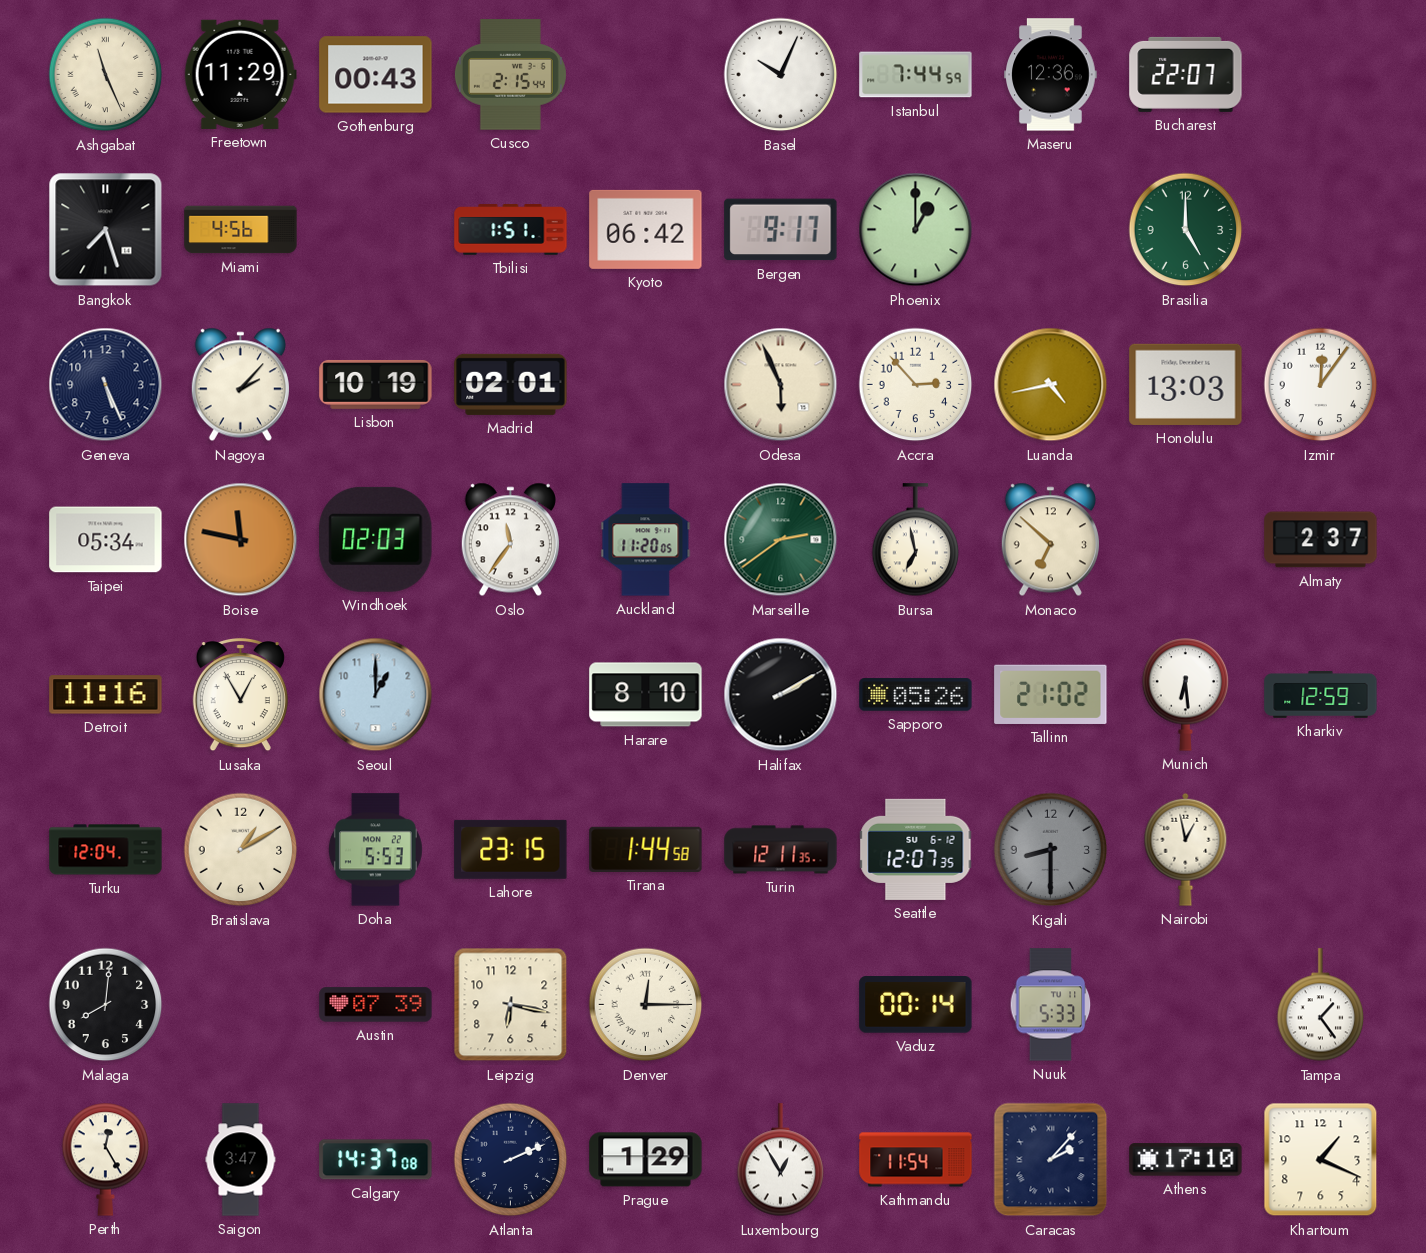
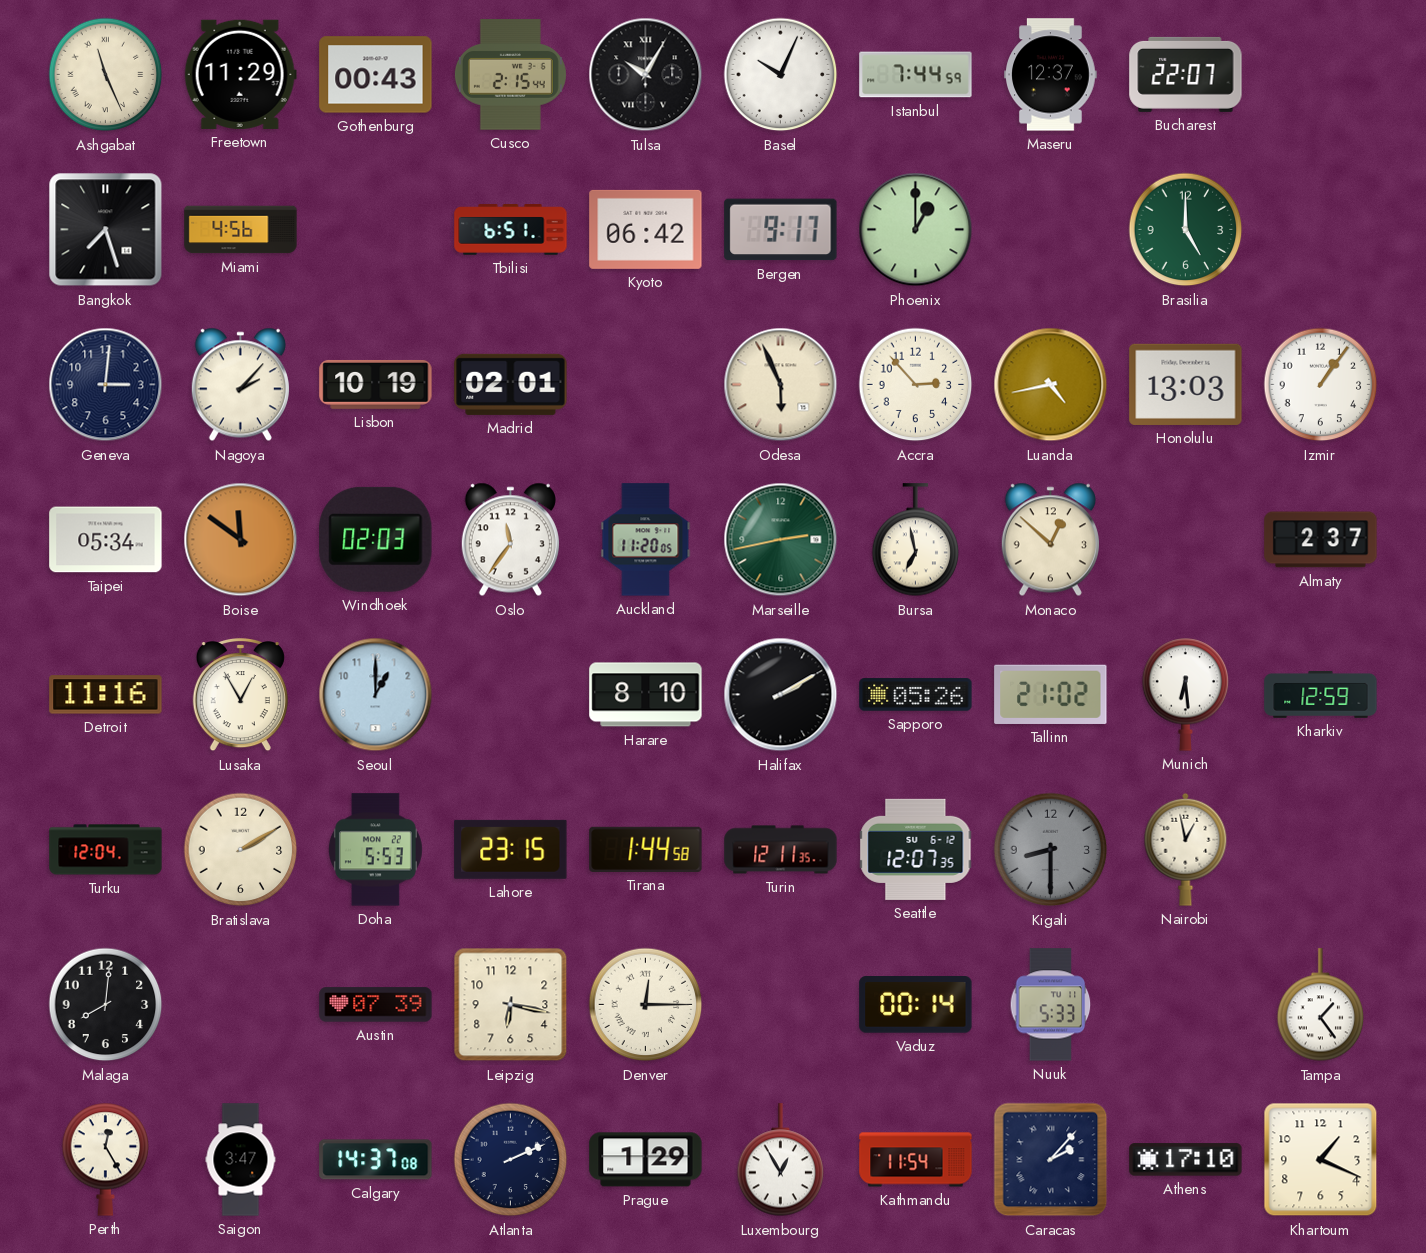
Tulsa: none -> 10:05 (646, 75)
Maseru: 12:36 -> 12:37 (1051, 75)
Tbilisi: 1:51 -> 6:51 (511, 230)
Geneva: 5:26 -> 3:01 (106, 385)
Izmir: 12:06 -> 1:06 (1321, 385)
Boise: 11:47 -> 11:51 (241, 540)
Marseille: 2:39 -> 2:43 (781, 540)
Monaco: 6:52 -> 12:52 (1050, 540)
Bratislava: 1:10 -> 2:10 (241, 850)
